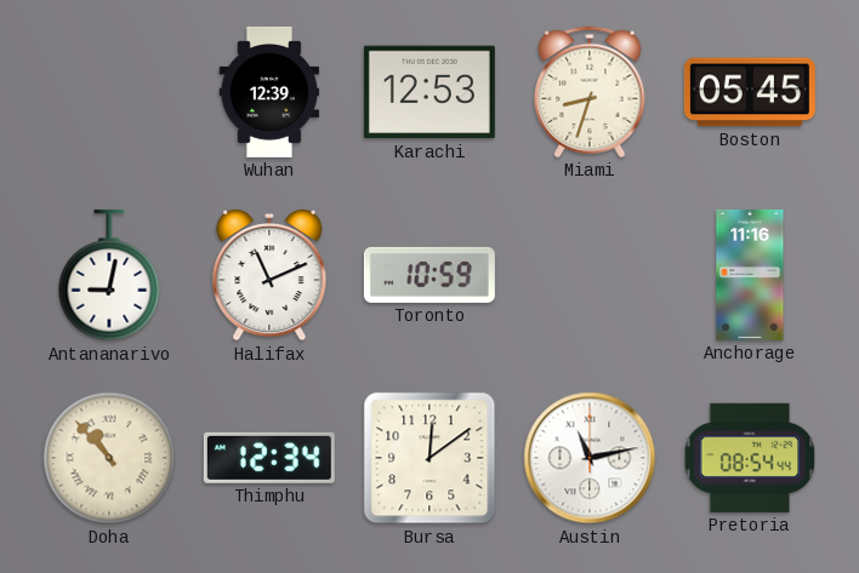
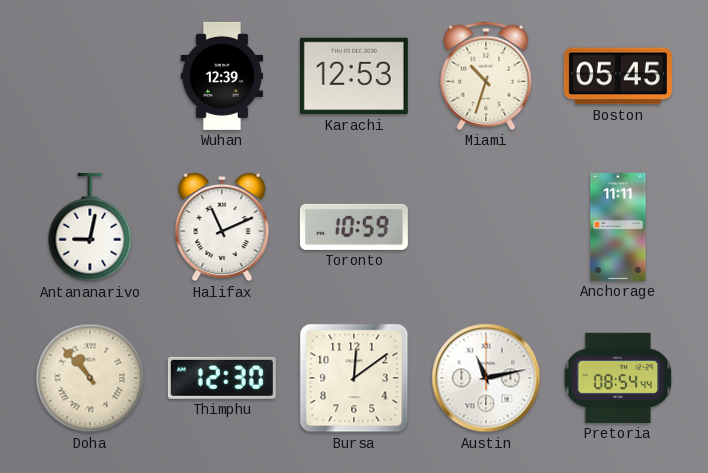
Miami: 8:33 -> 10:33 (486, 76)
Anchorage: 11:16 -> 11:11 (618, 227)
Thimphu: 12:34 -> 12:30 (222, 378)
